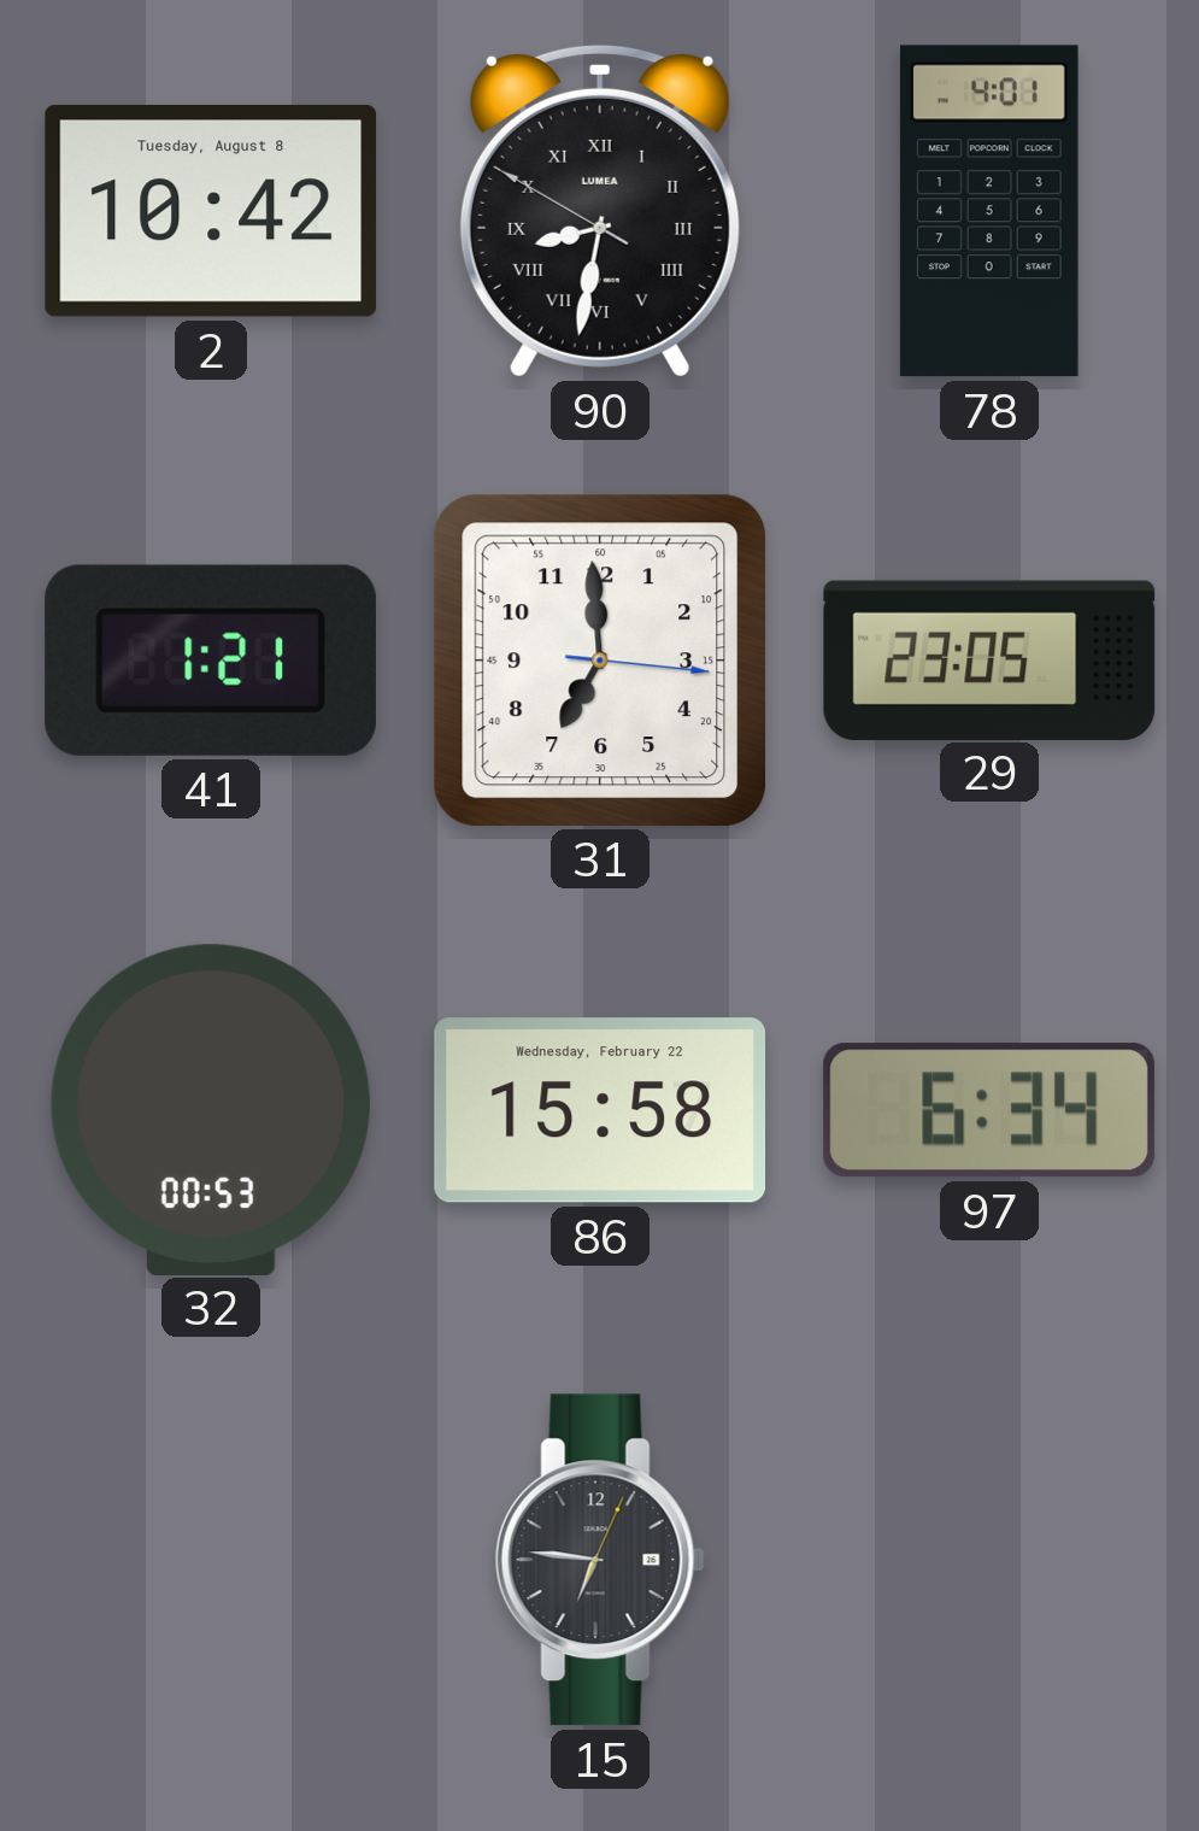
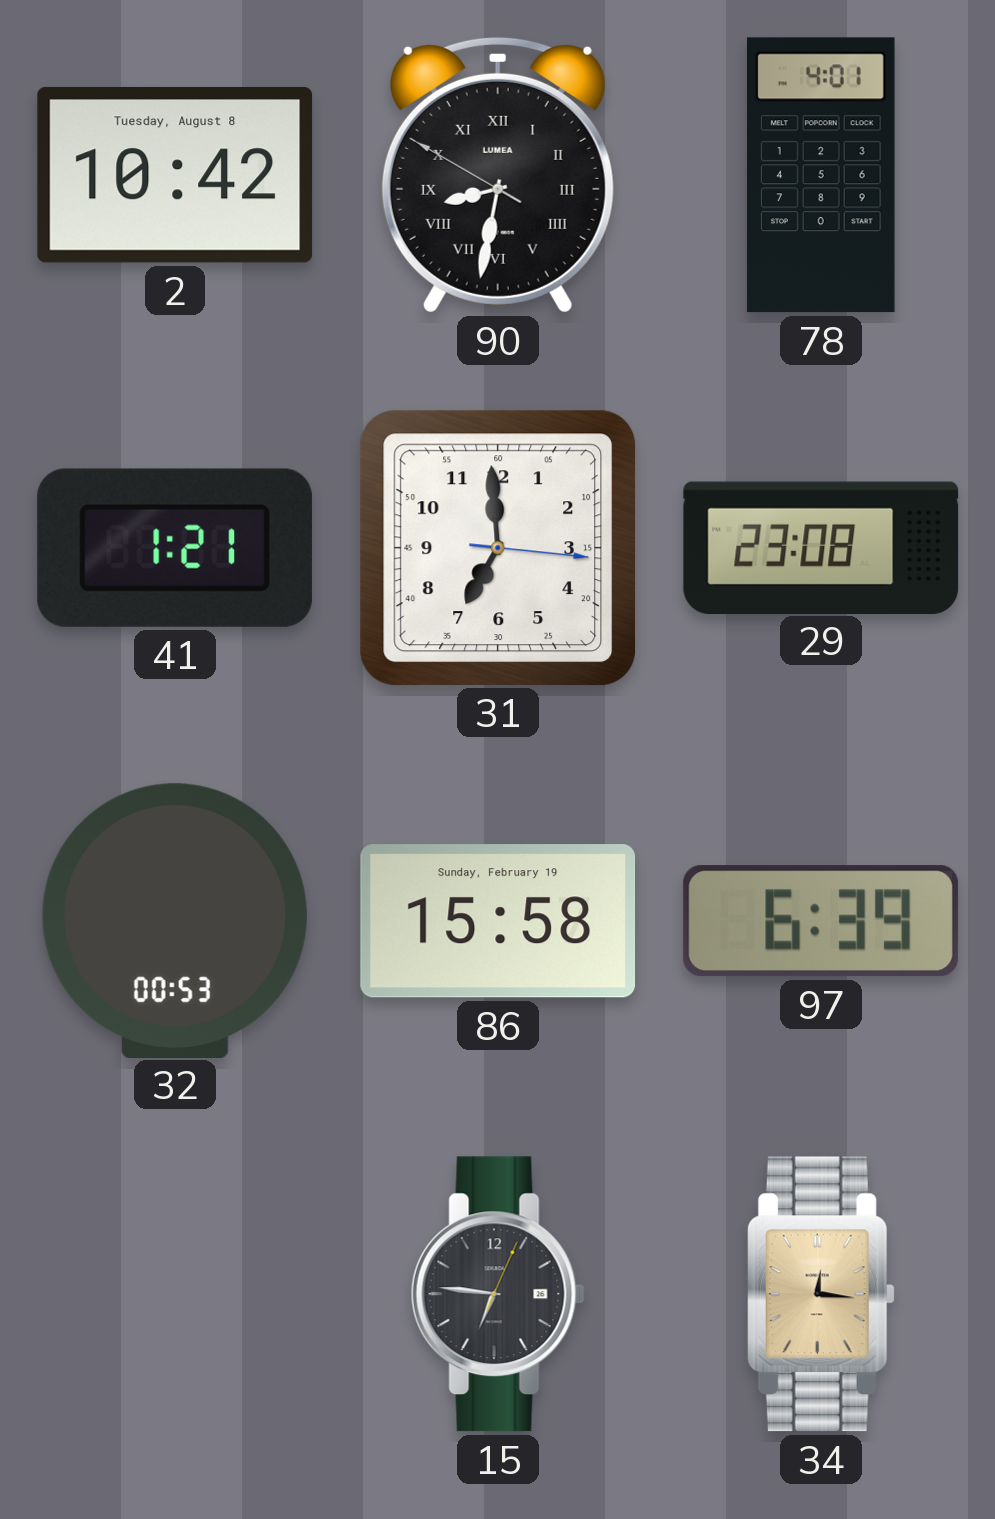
29: 23:05 -> 23:08 (821, 547)
86 date: Wednesday, February 22 -> Sunday, February 19 (498, 921)
97: 6:34 -> 6:39 (821, 921)
34: none -> 12:16 (821, 1294)
